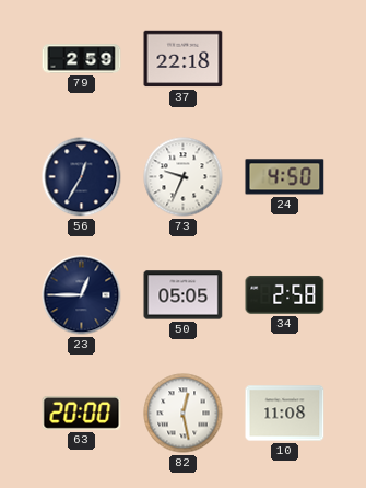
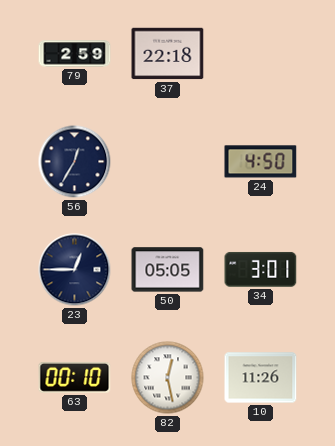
73: 9:34 -> none (184, 177)
34: 2:58 -> 3:01 (261, 269)
63: 20:00 -> 00:10 (75, 377)
10: 11:08 -> 11:26 (261, 378)
